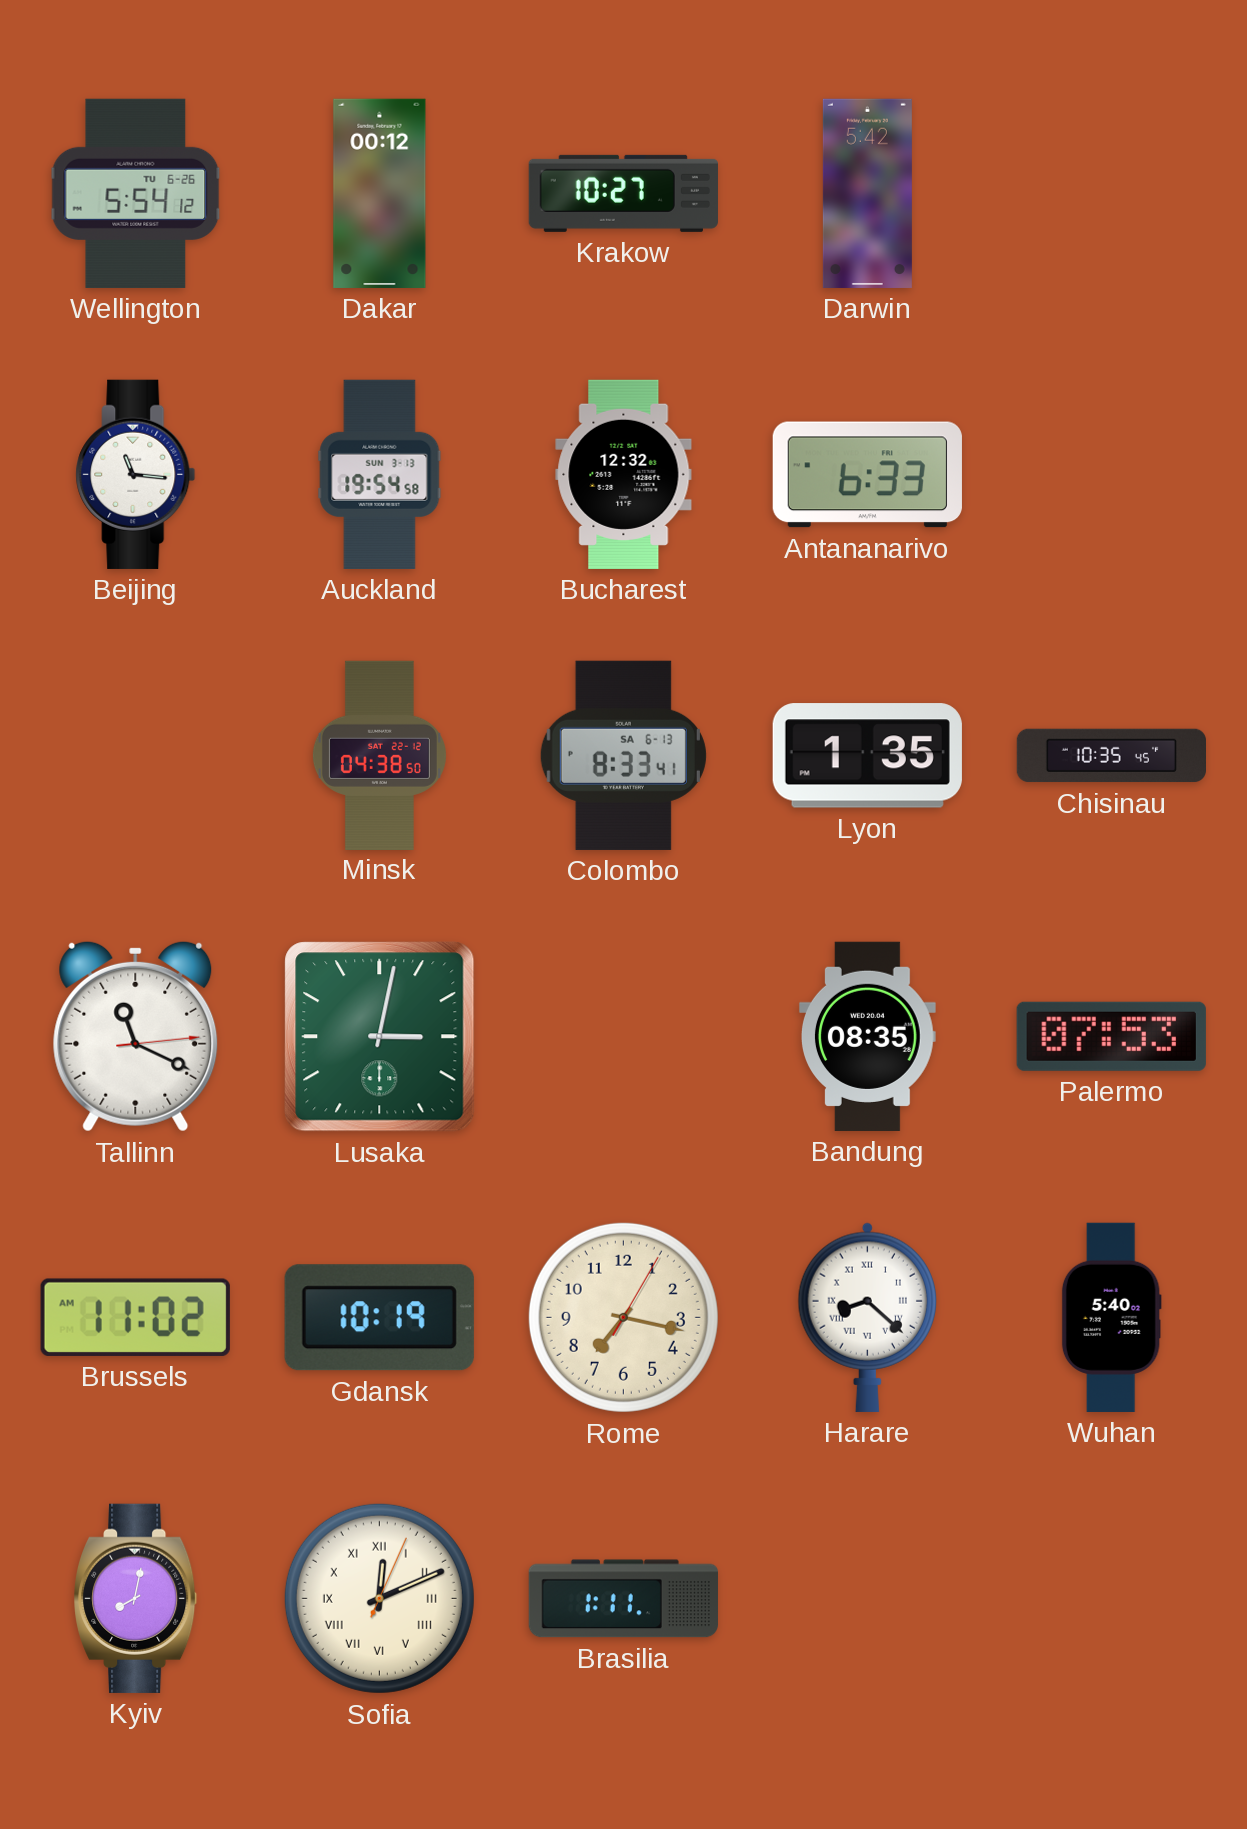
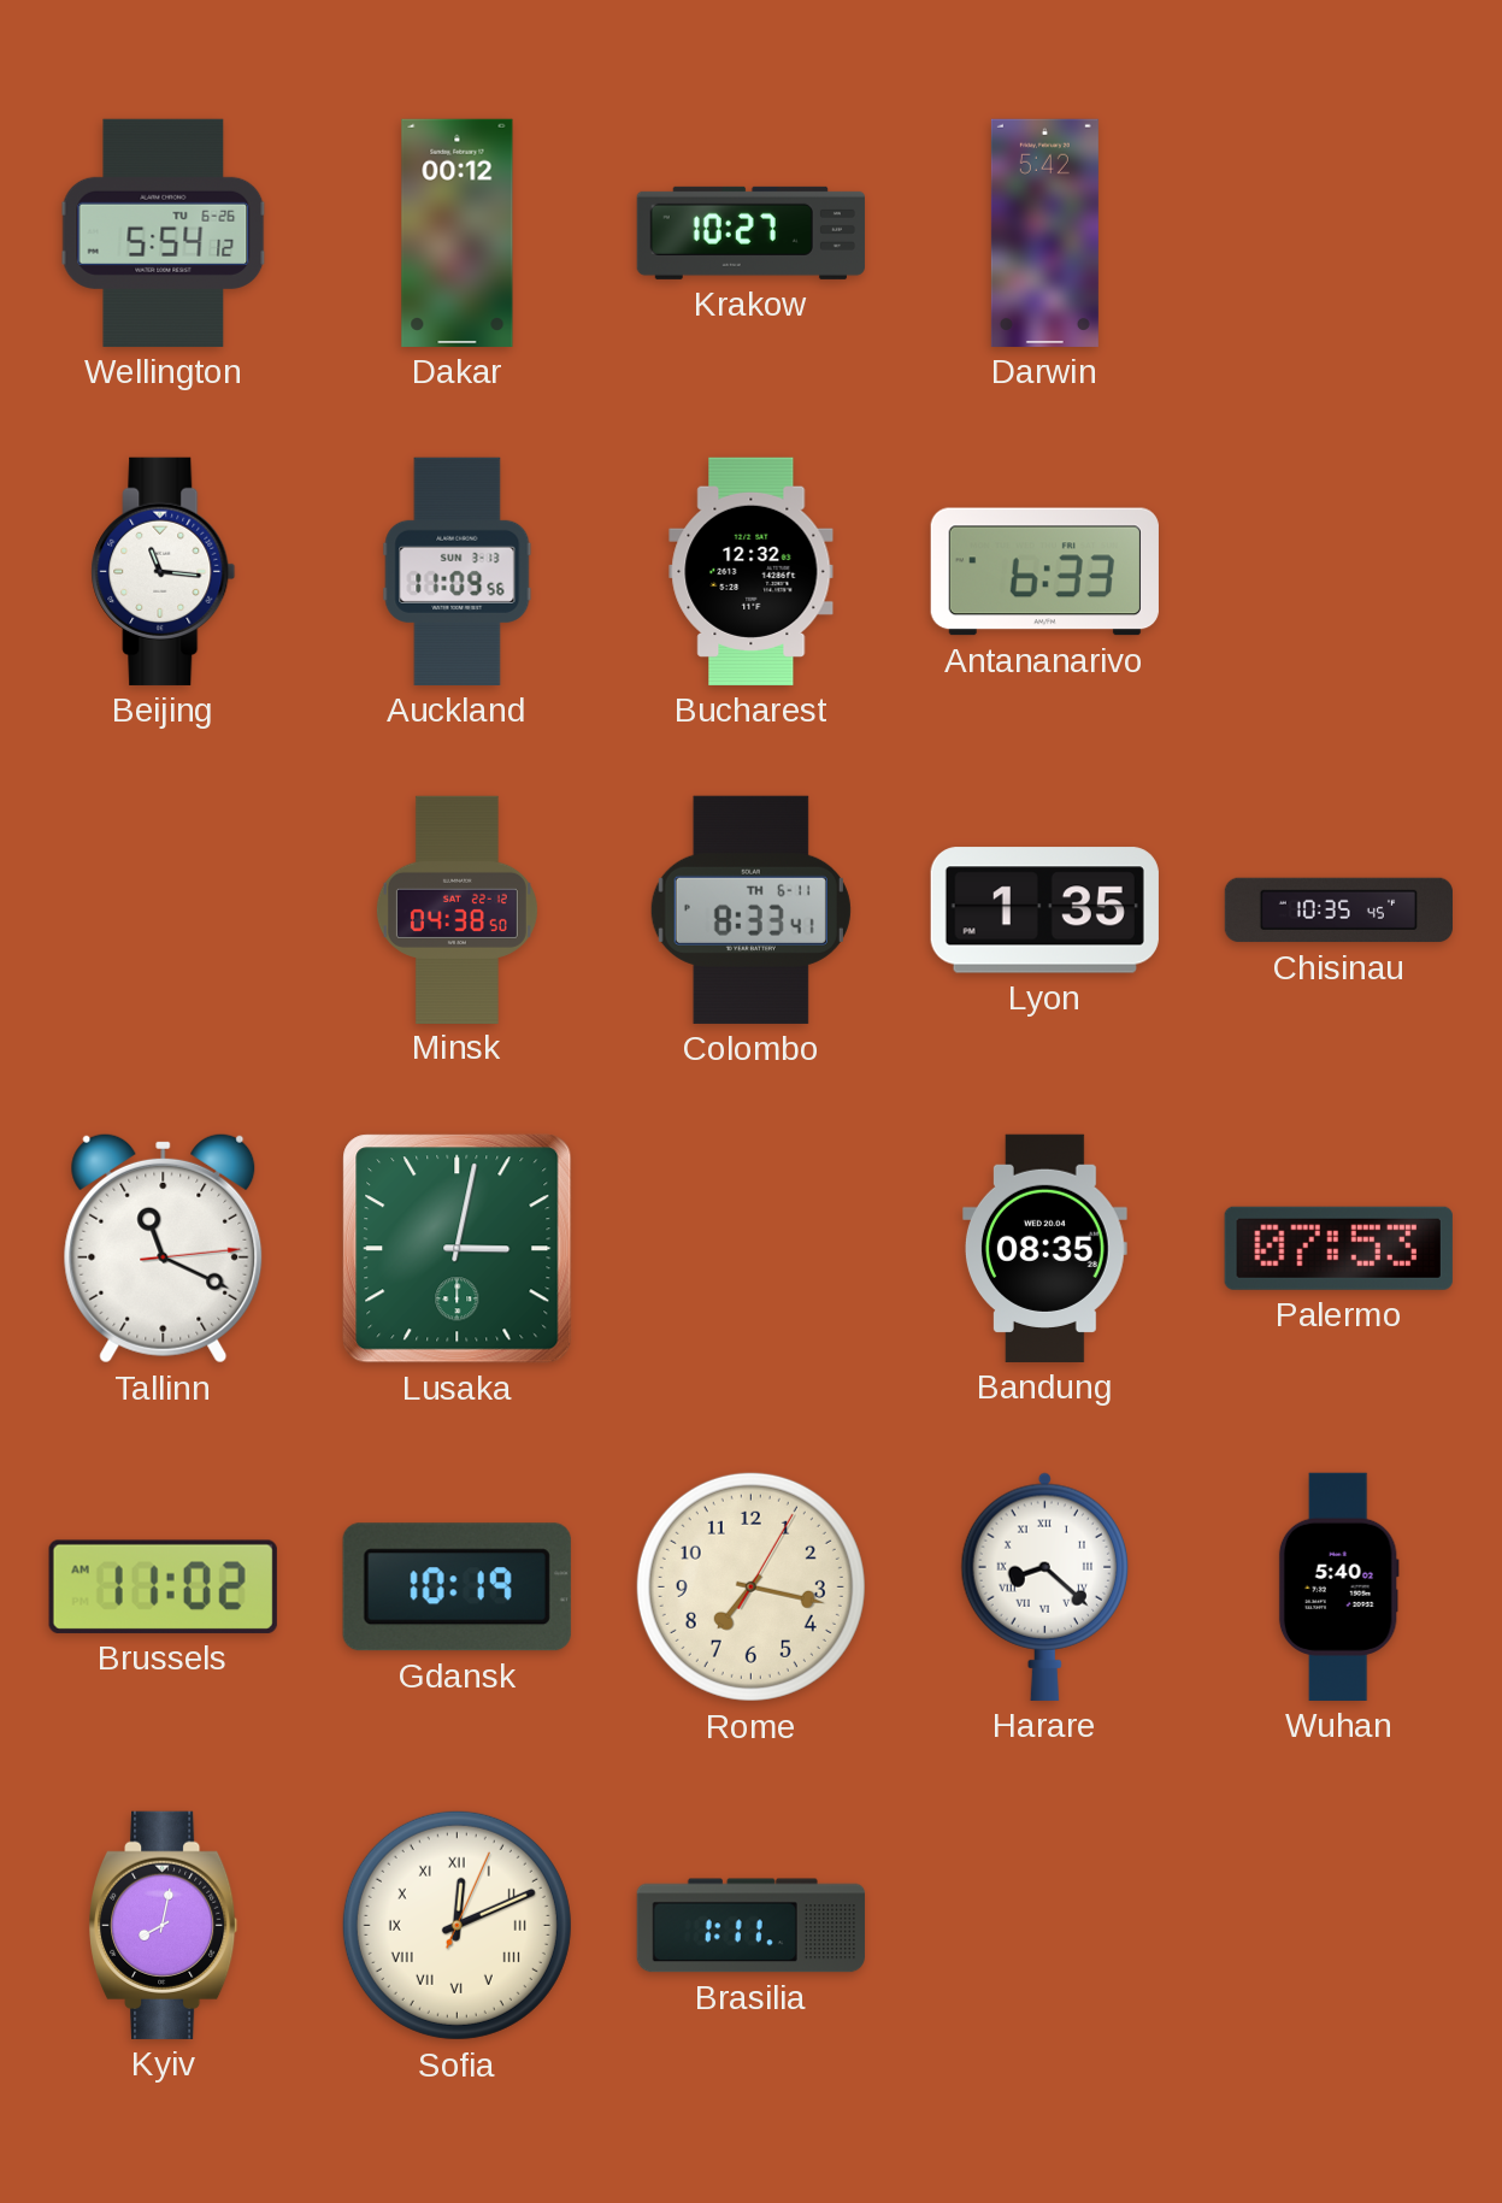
Auckland: 19:54 -> 11:09 (458, 571)
Colombo date: SA 6-13 -> TH 6-11 (750, 909)
